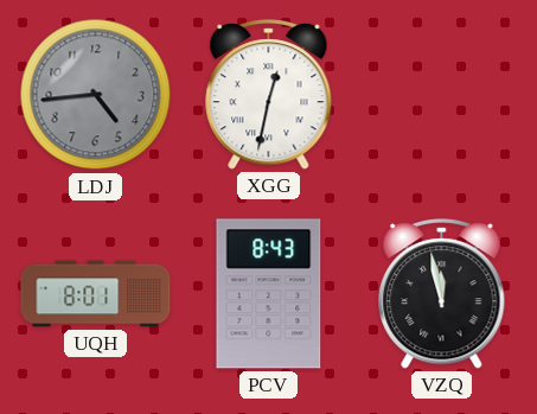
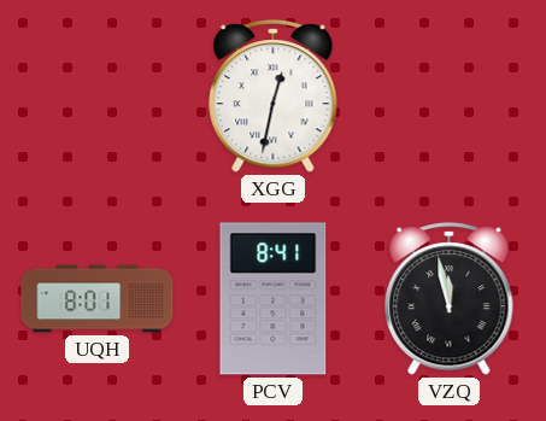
LDJ: 4:44 -> none (96, 95)
PCV: 8:43 -> 8:41 (274, 299)
